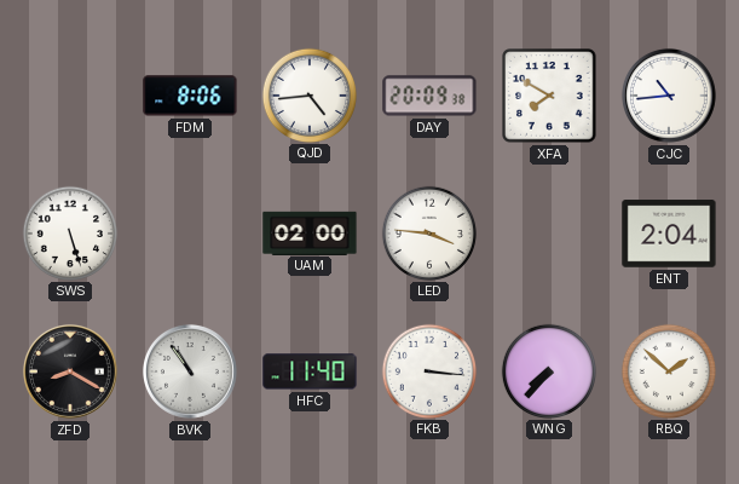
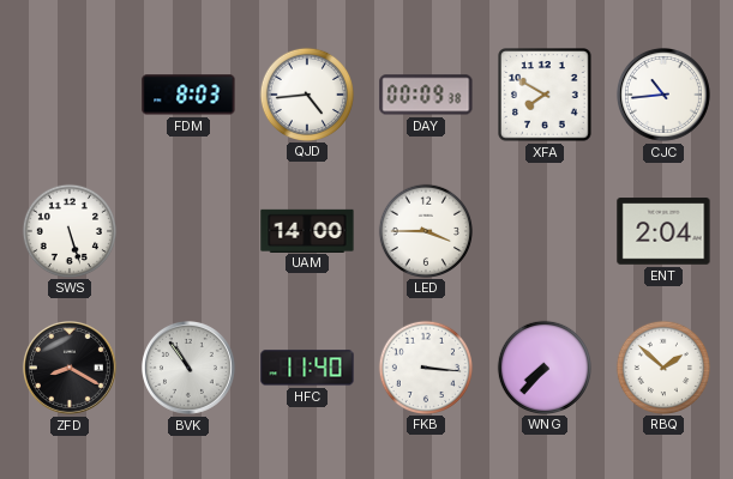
FDM: 8:06 -> 8:03 (188, 95)
DAY: 20:09 -> 00:09 (426, 95)
UAM: 02:00 -> 14:00 (307, 230)
LED: 3:46 -> 3:45 (425, 230)
